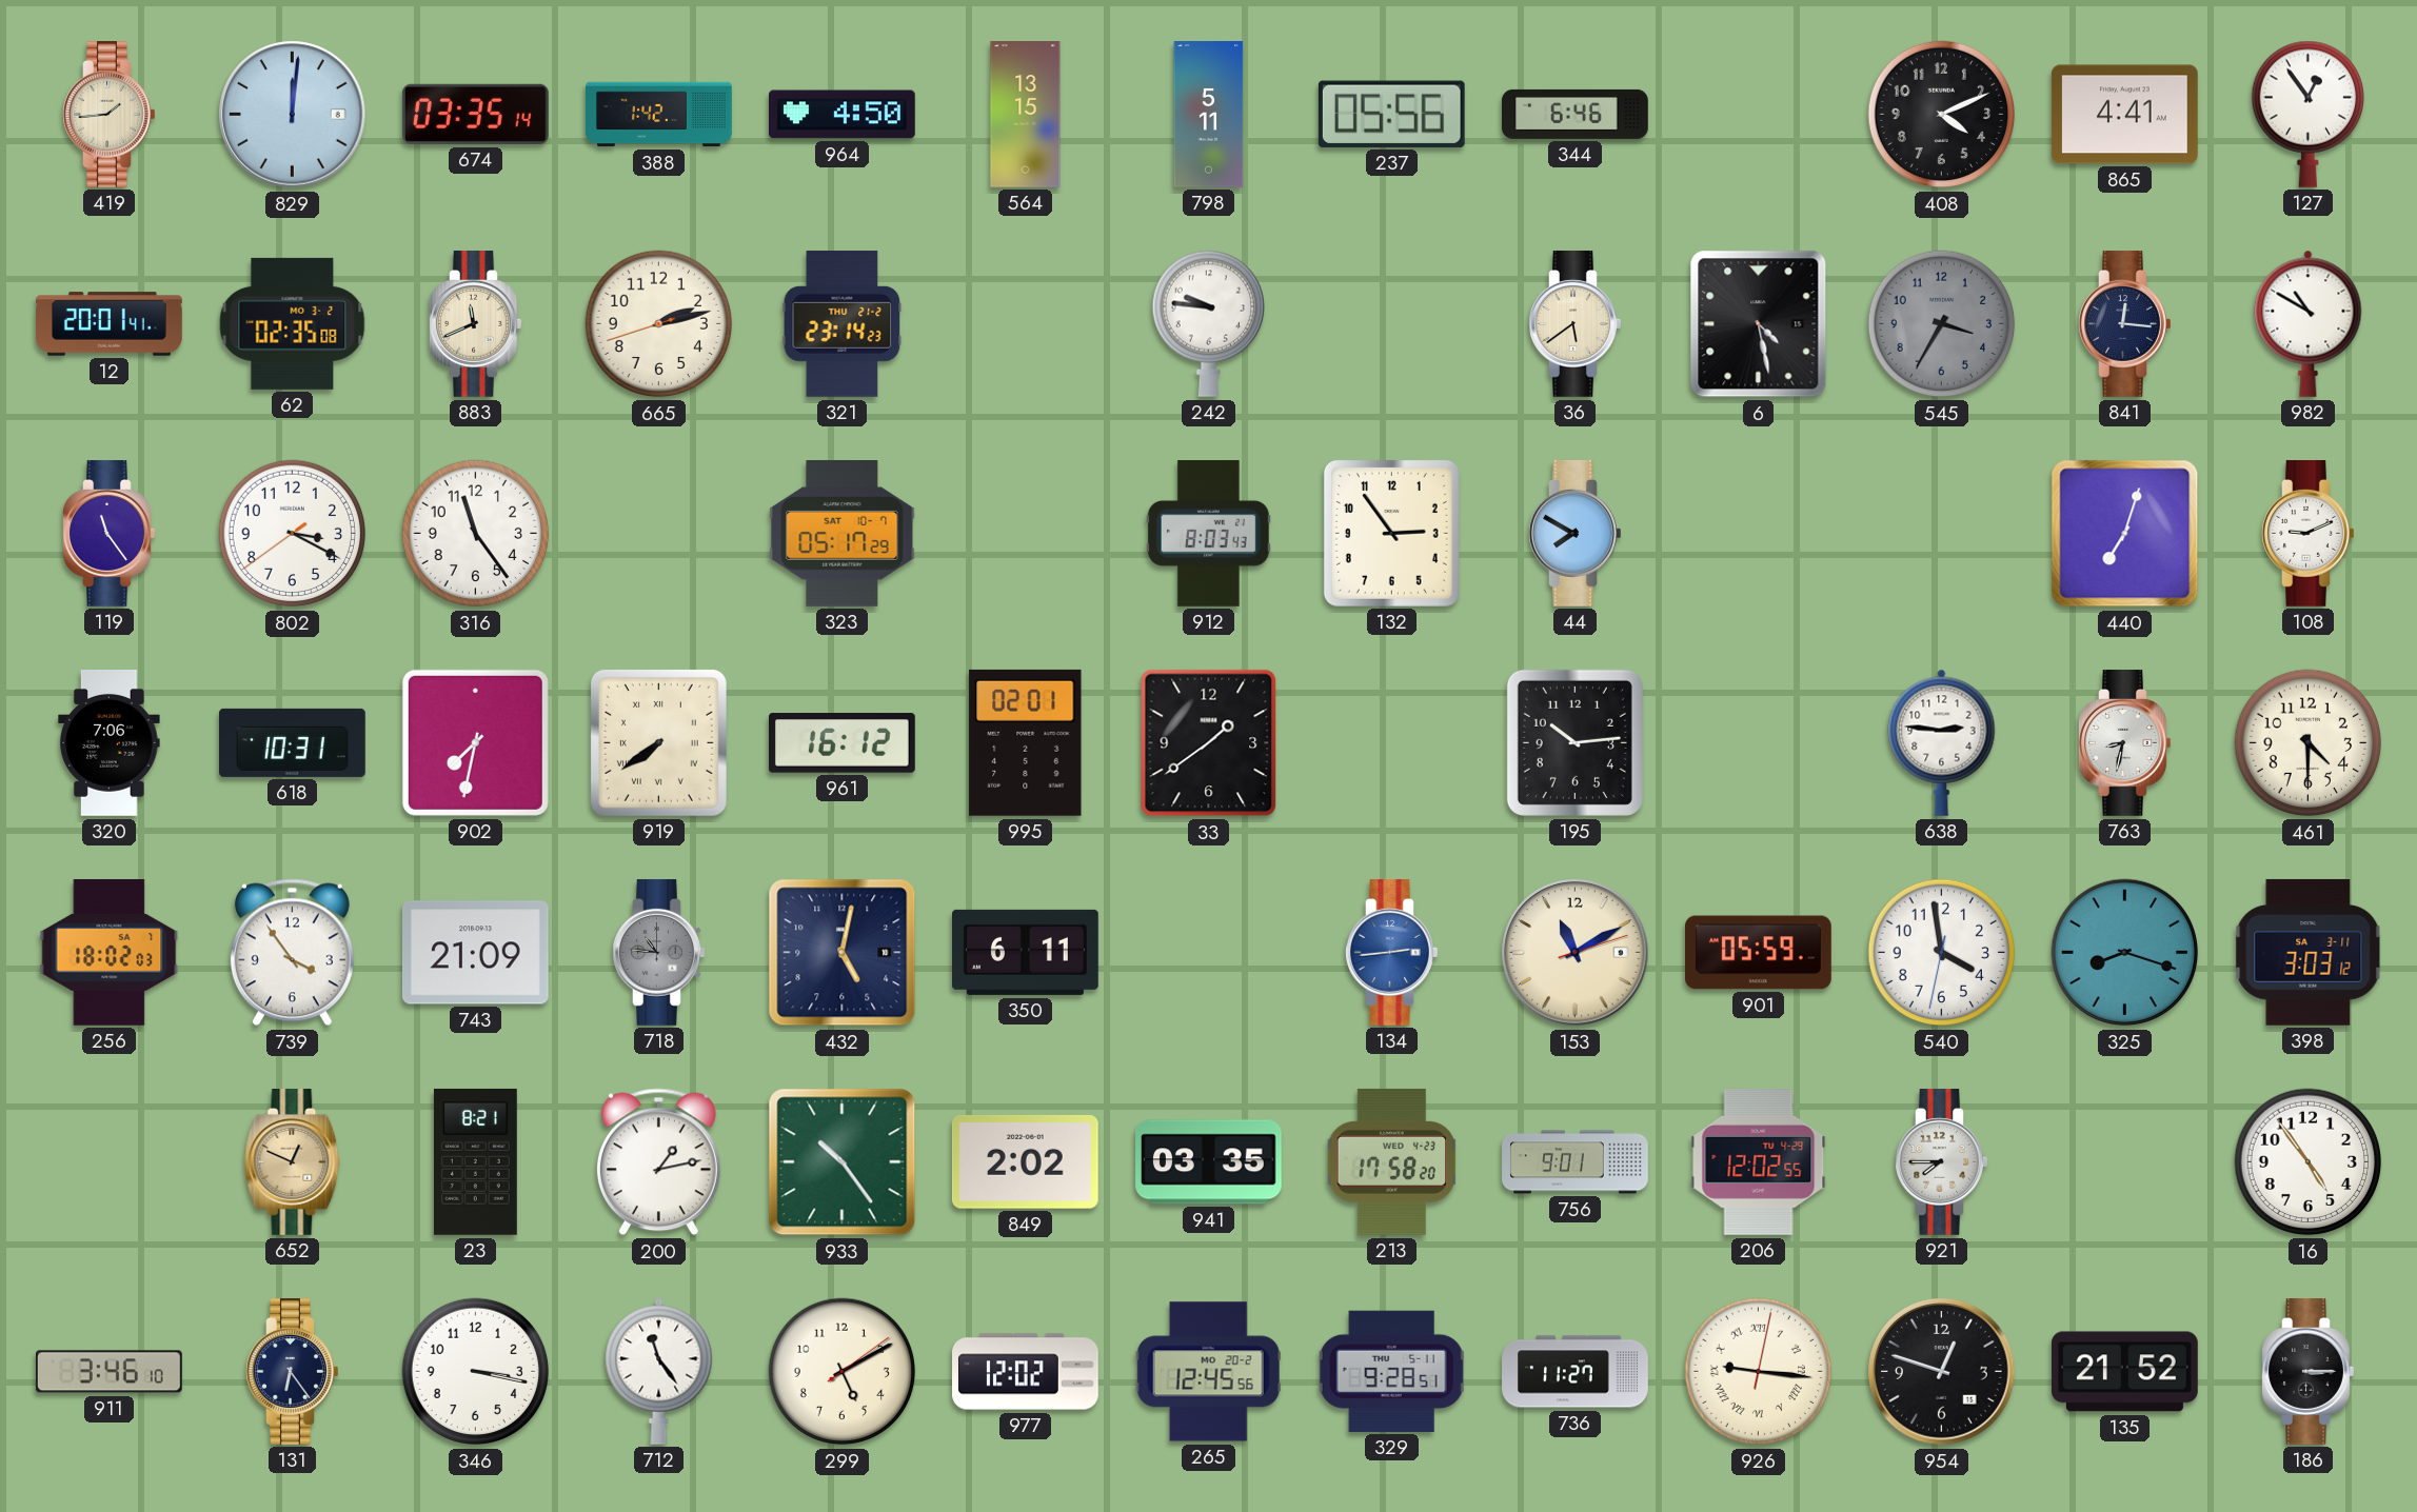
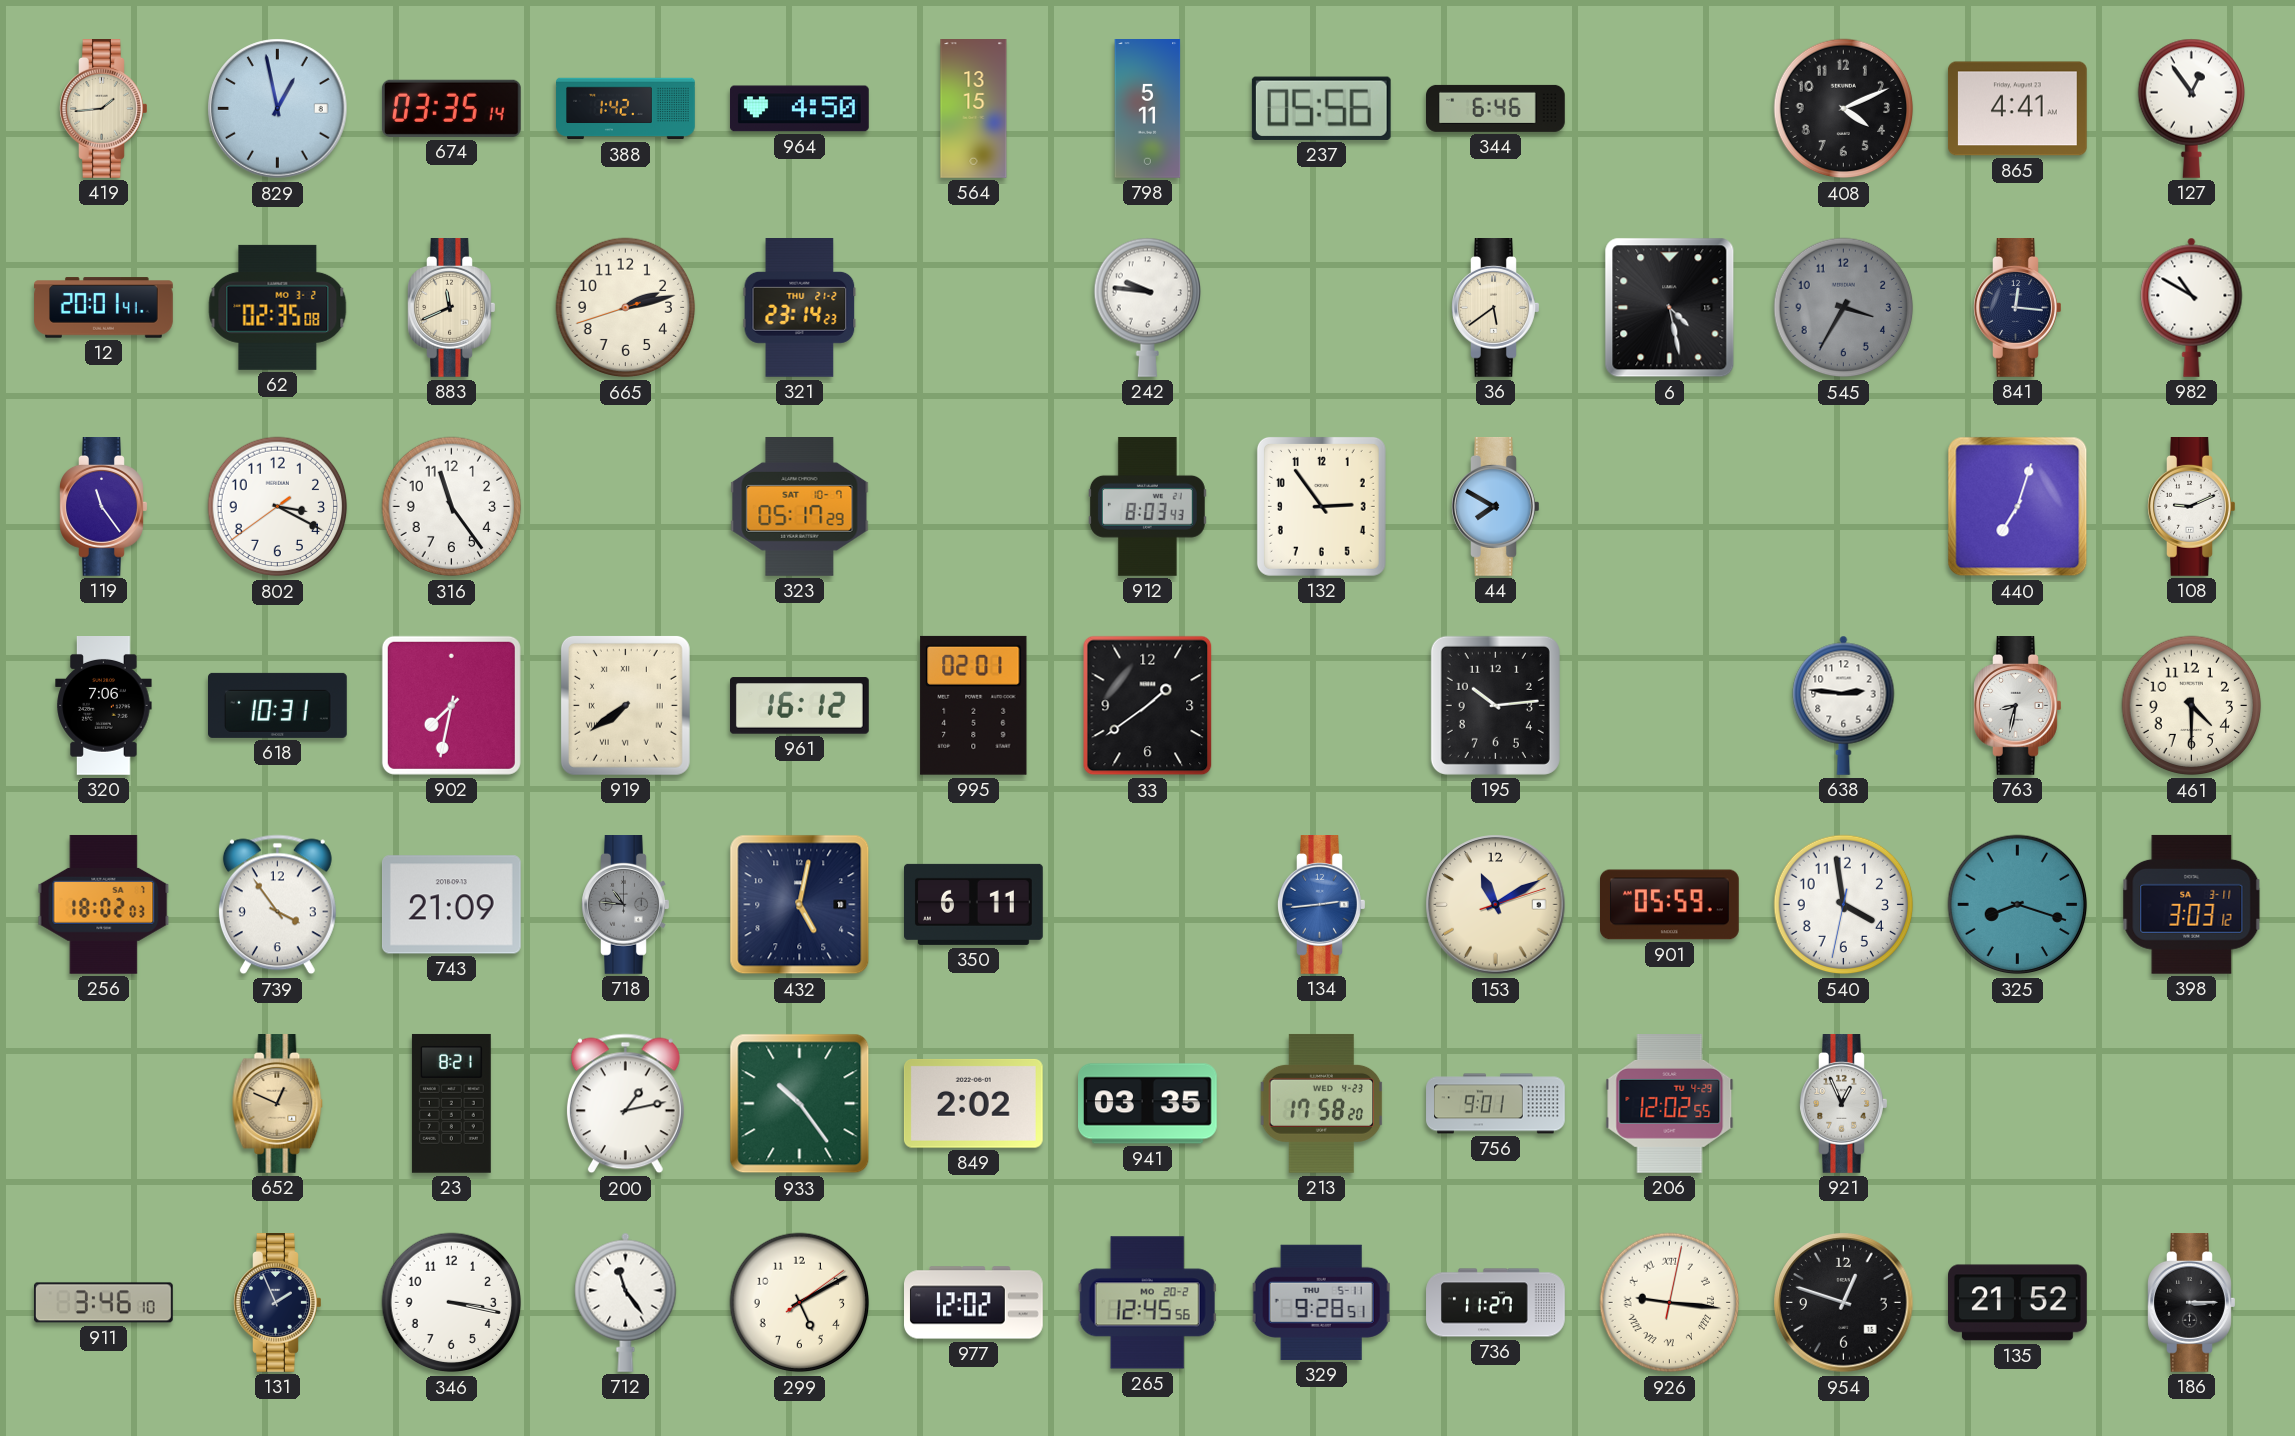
829: 12:01 -> 12:58 (278, 109)
921: 7:45 -> 12:56 (1844, 1104)
16: 4:54 -> none (2309, 1162)
131: 6:24 -> 1:56 (278, 1303)
